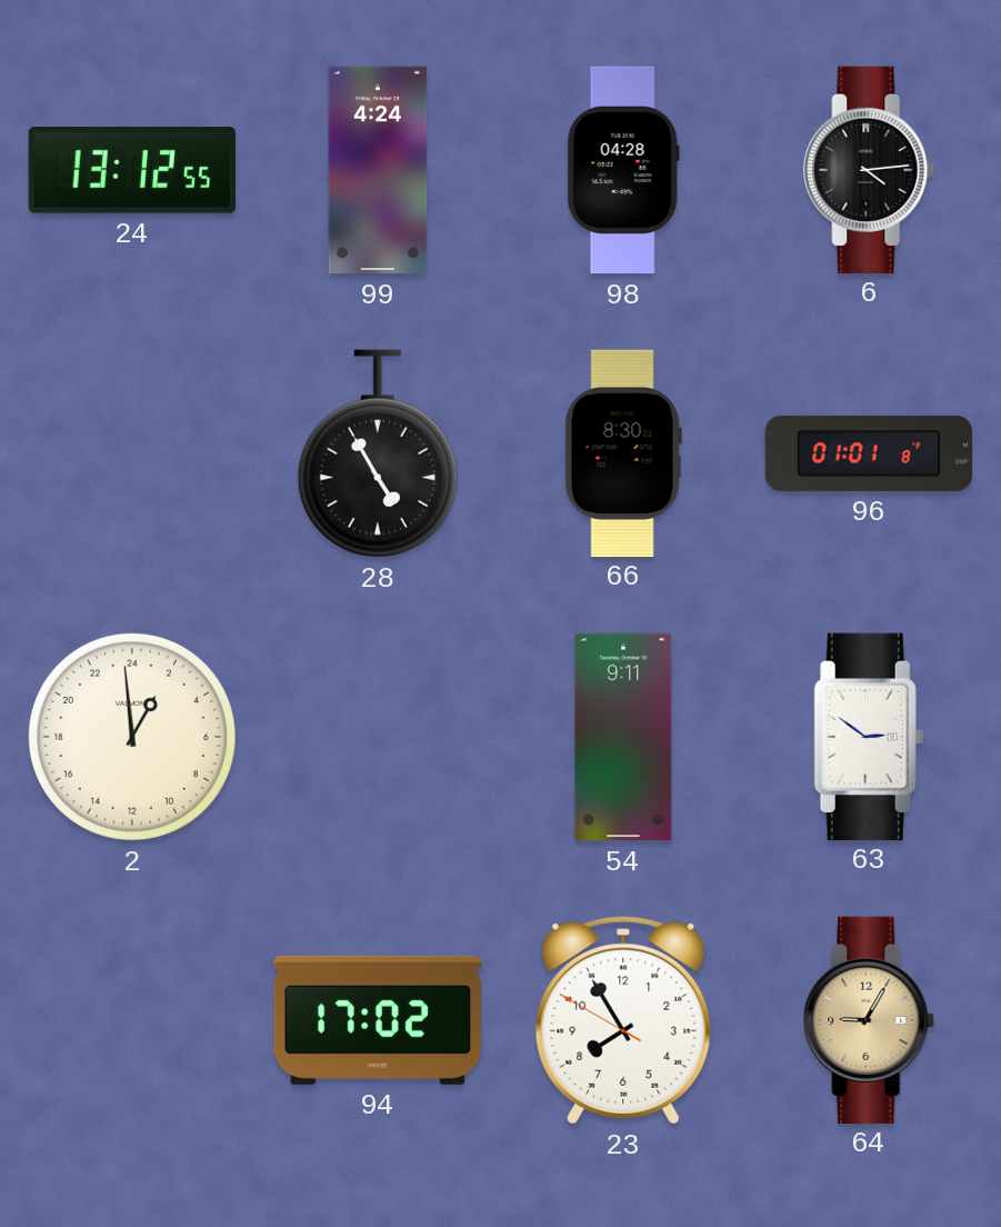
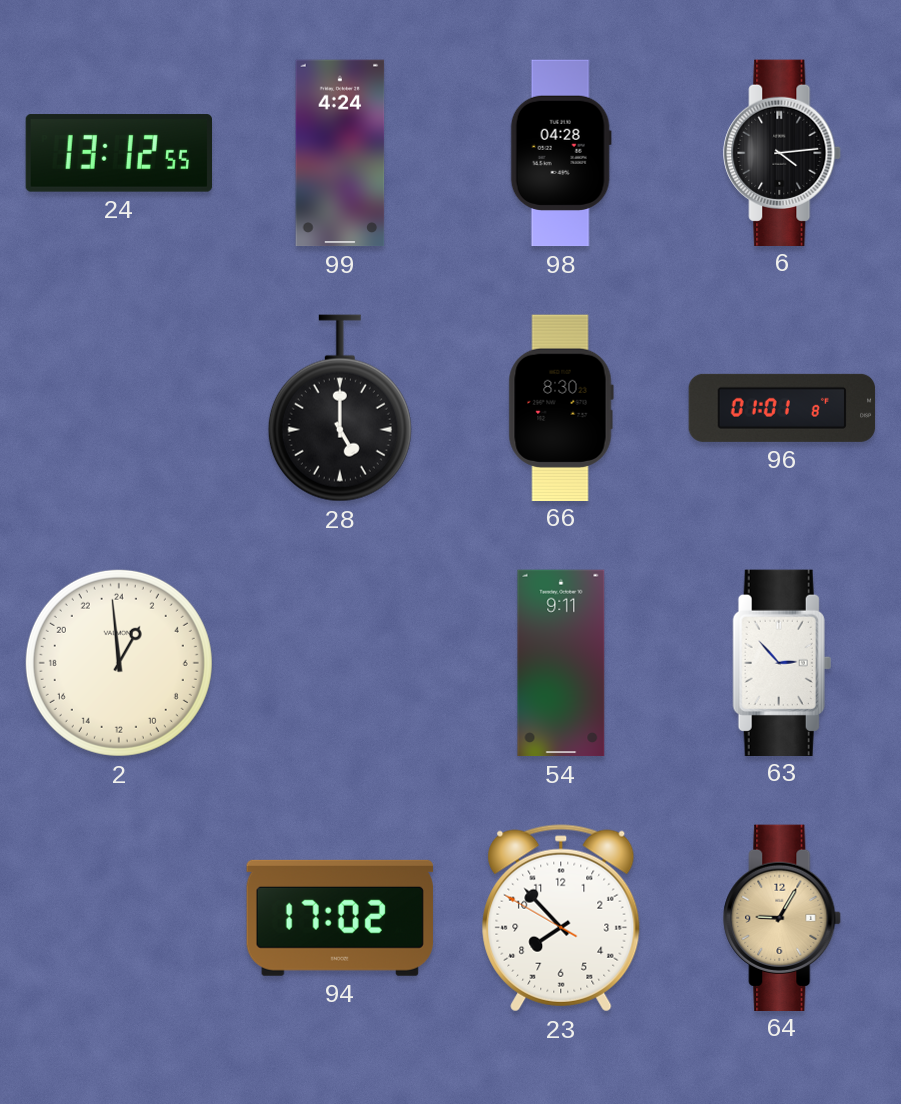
28: 4:55 -> 5:00 (340, 408)
63: 2:51 -> 2:53 (782, 662)
23: 7:54 -> 7:52 (561, 918)
